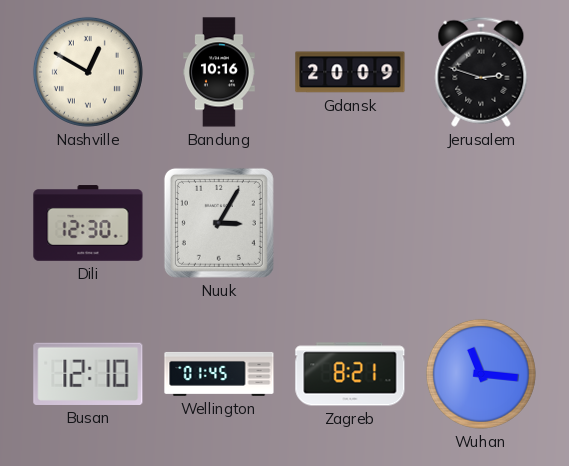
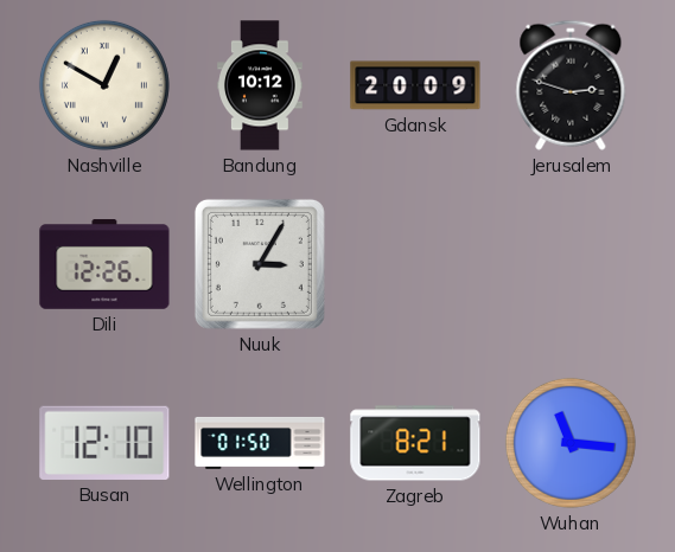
Bandung: 10:16 -> 10:12 (261, 85)
Dili: 12:30 -> 12:26 (104, 264)
Wellington: 01:45 -> 01:50 (260, 443)
